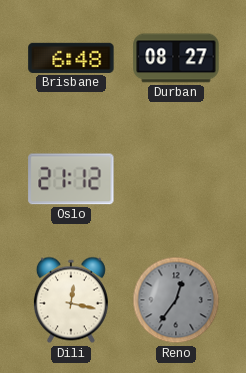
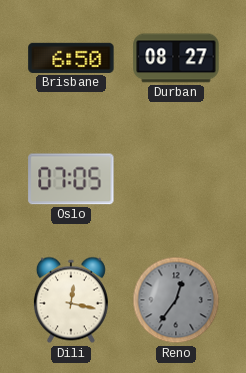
Brisbane: 6:48 -> 6:50 (71, 58)
Oslo: 21:12 -> 07:05 (71, 179)
